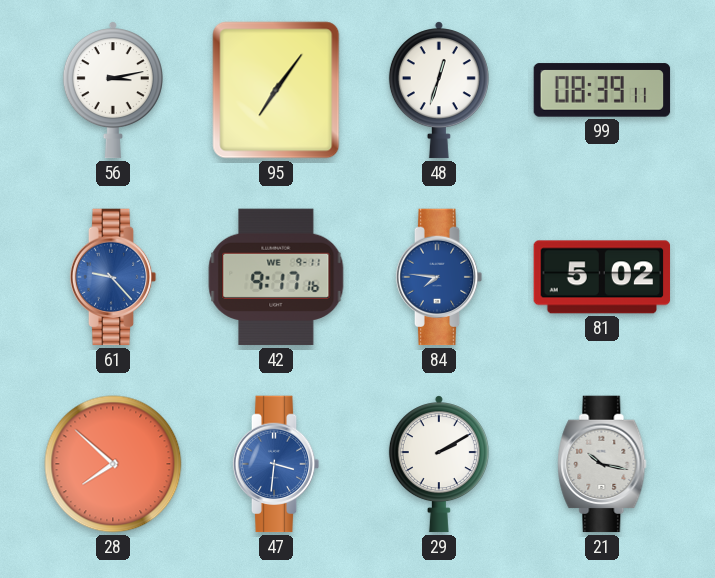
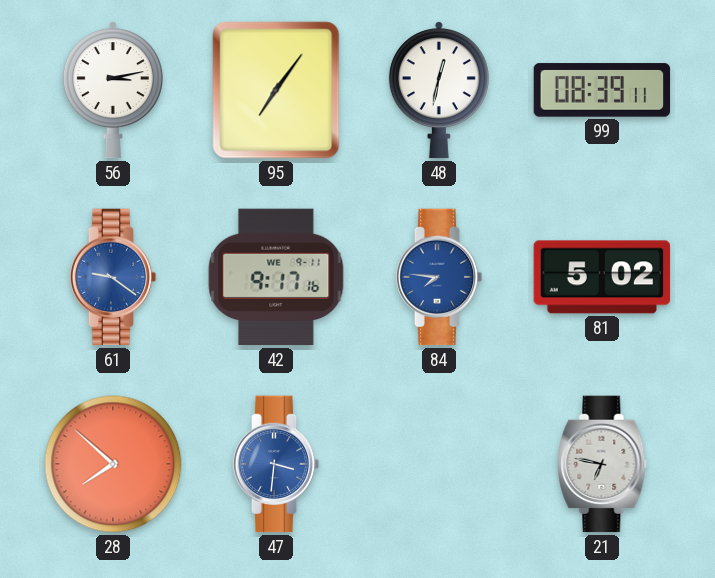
48: 12:33 -> 12:32 (439, 90)
61: 9:23 -> 9:21 (113, 277)
29: 2:10 -> none (439, 464)
21: 10:17 -> 6:47 (602, 464)
